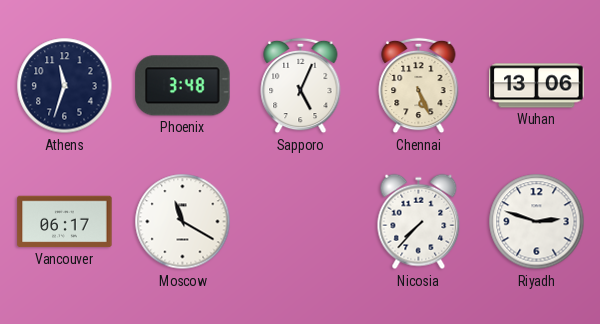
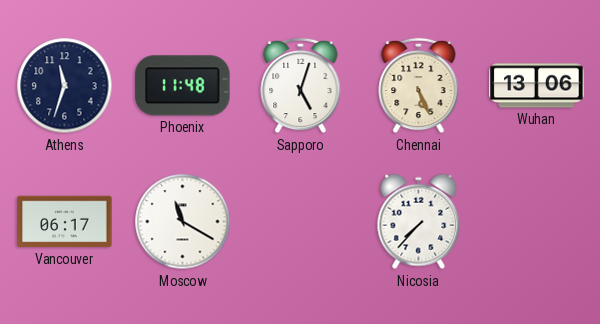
Phoenix: 3:48 -> 11:48 (183, 86)
Sapporo: 5:04 -> 5:03 (301, 86)
Riyadh: 2:48 -> none (537, 222)
